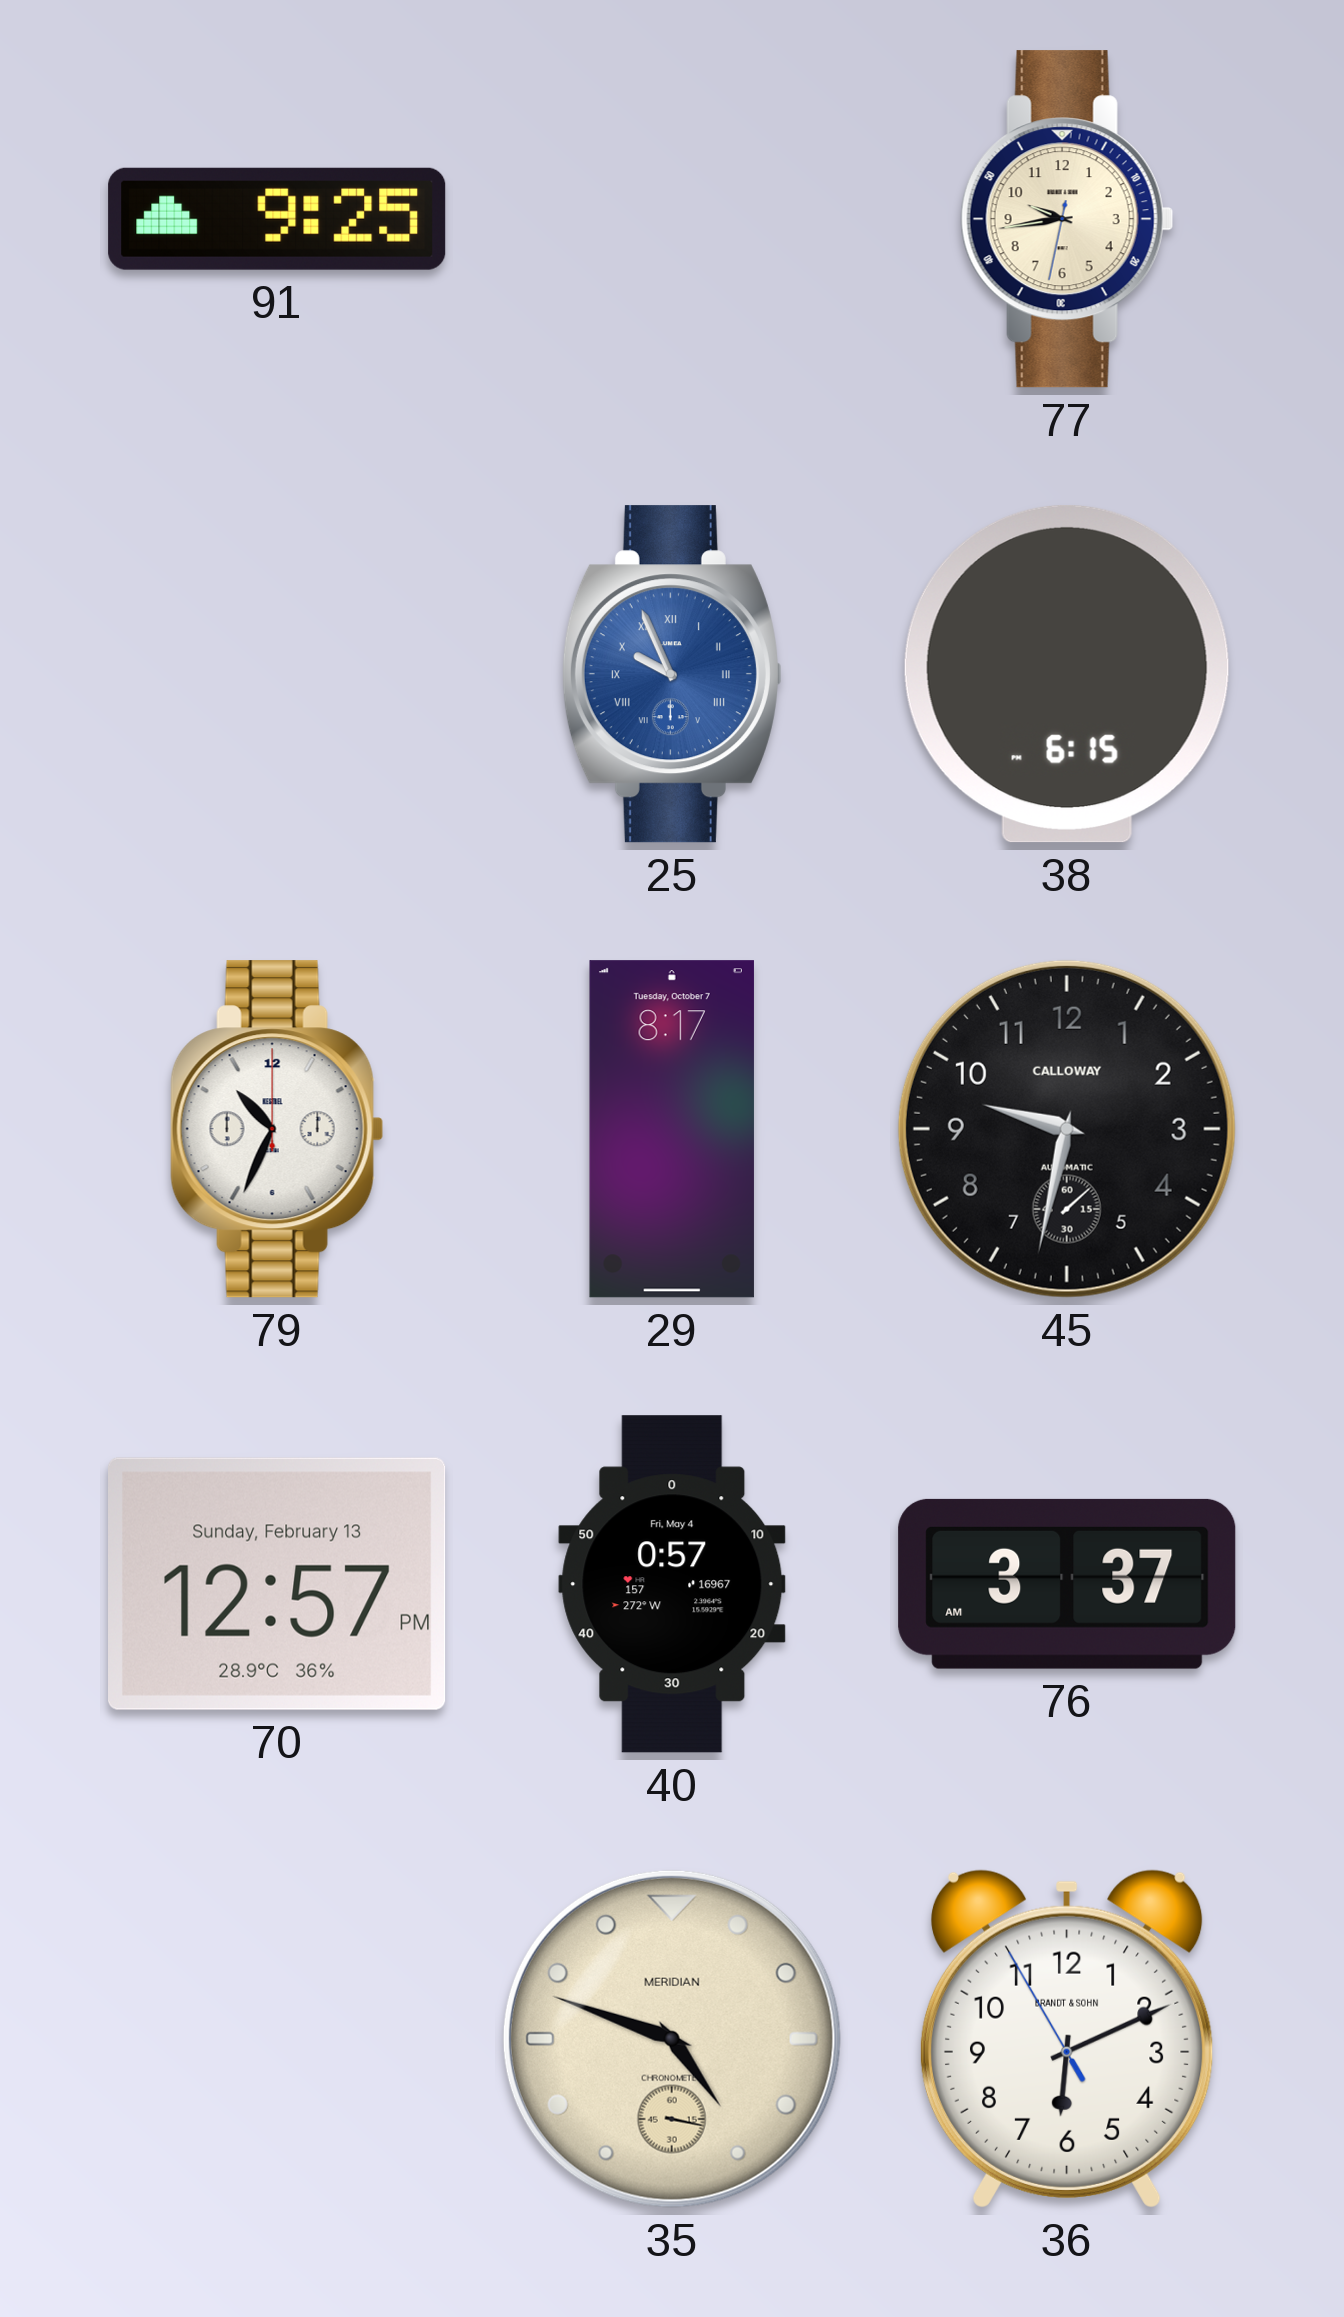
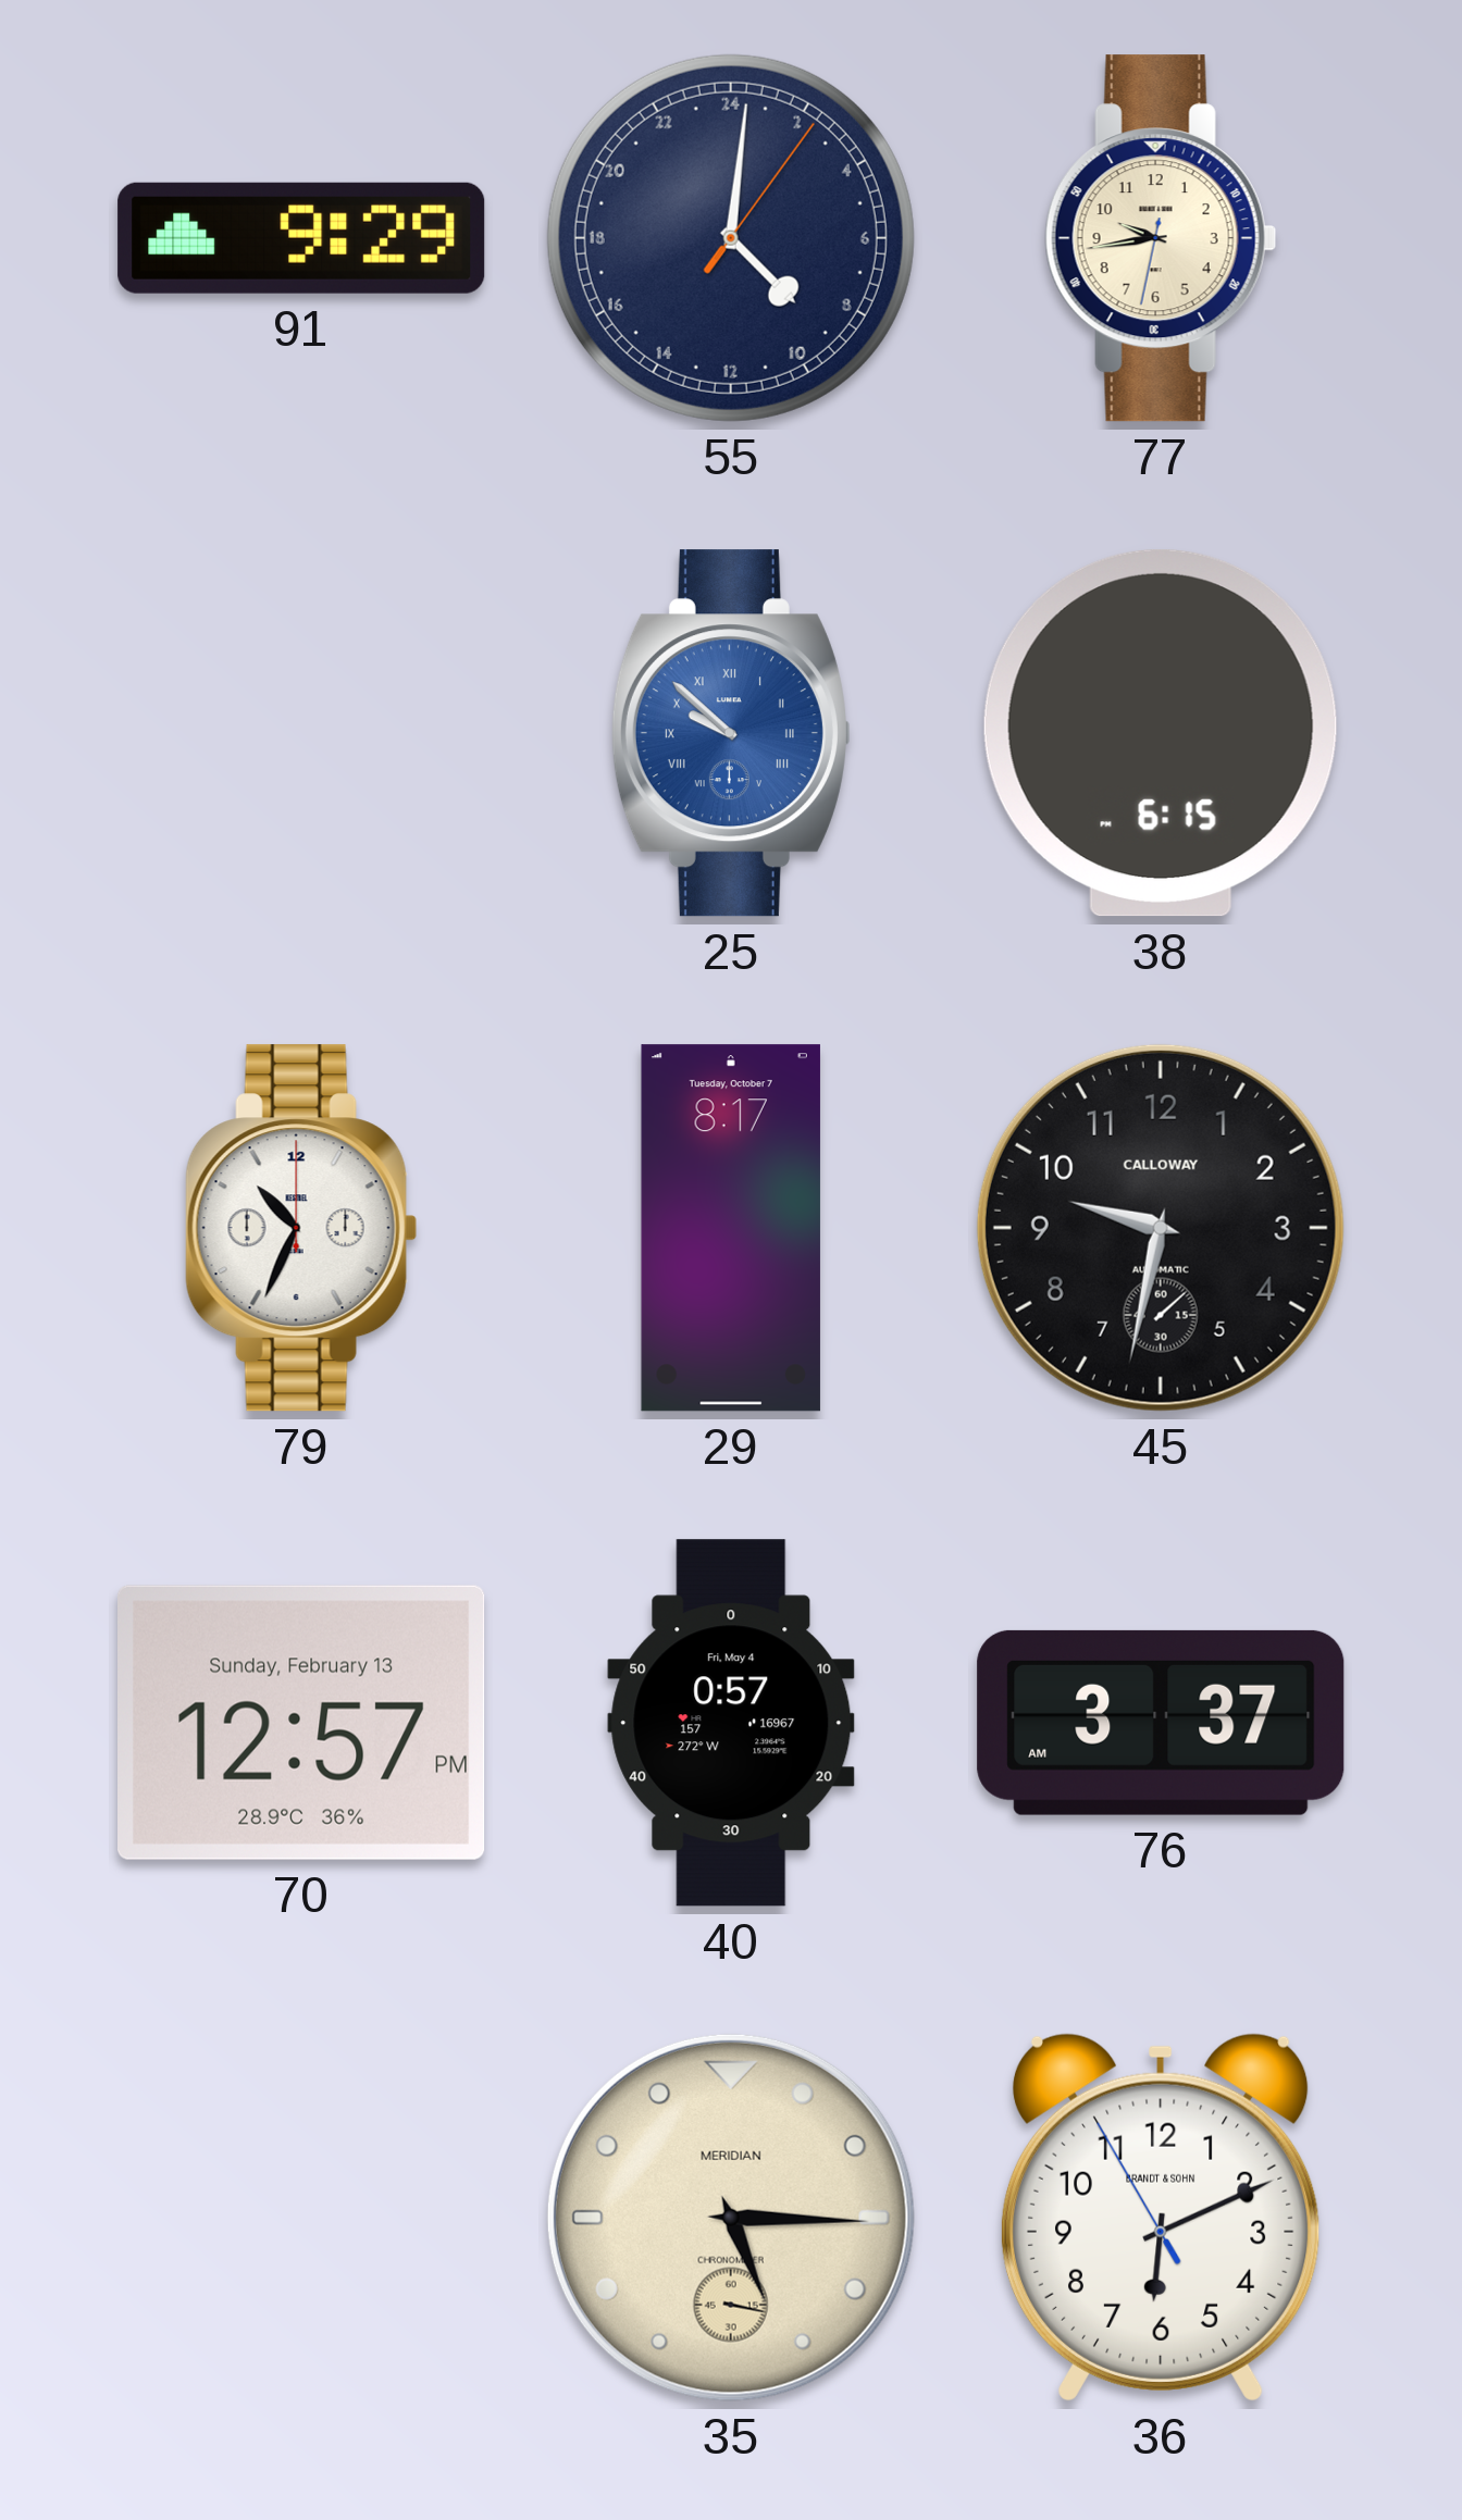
91: 9:25 -> 9:29 (301, 238)
55: none -> 9:01 (731, 238)
25: 9:56 -> 9:52 (731, 733)
35: 4:48 -> 5:15 (731, 2218)
